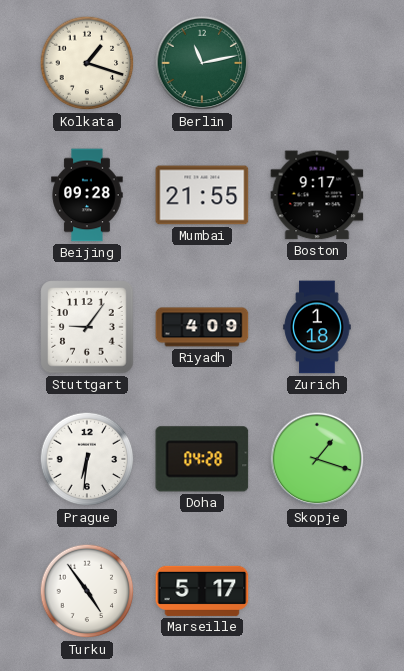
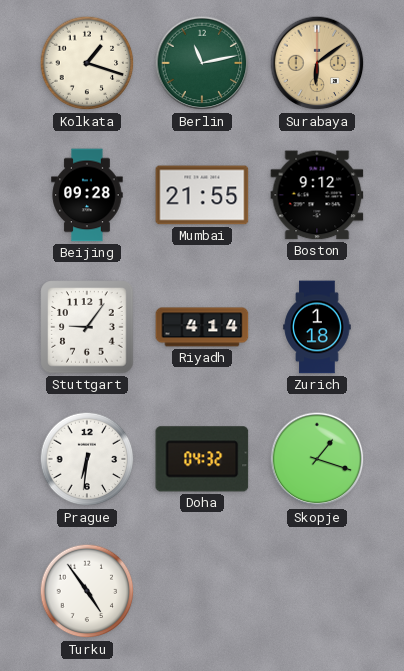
Surabaya: none -> 6:09 (317, 63)
Boston: 9:17 -> 9:12 (317, 195)
Riyadh: 4:09 -> 4:14 (202, 327)
Doha: 04:28 -> 04:32 (202, 459)
Marseille: 5:17 -> none (202, 591)
